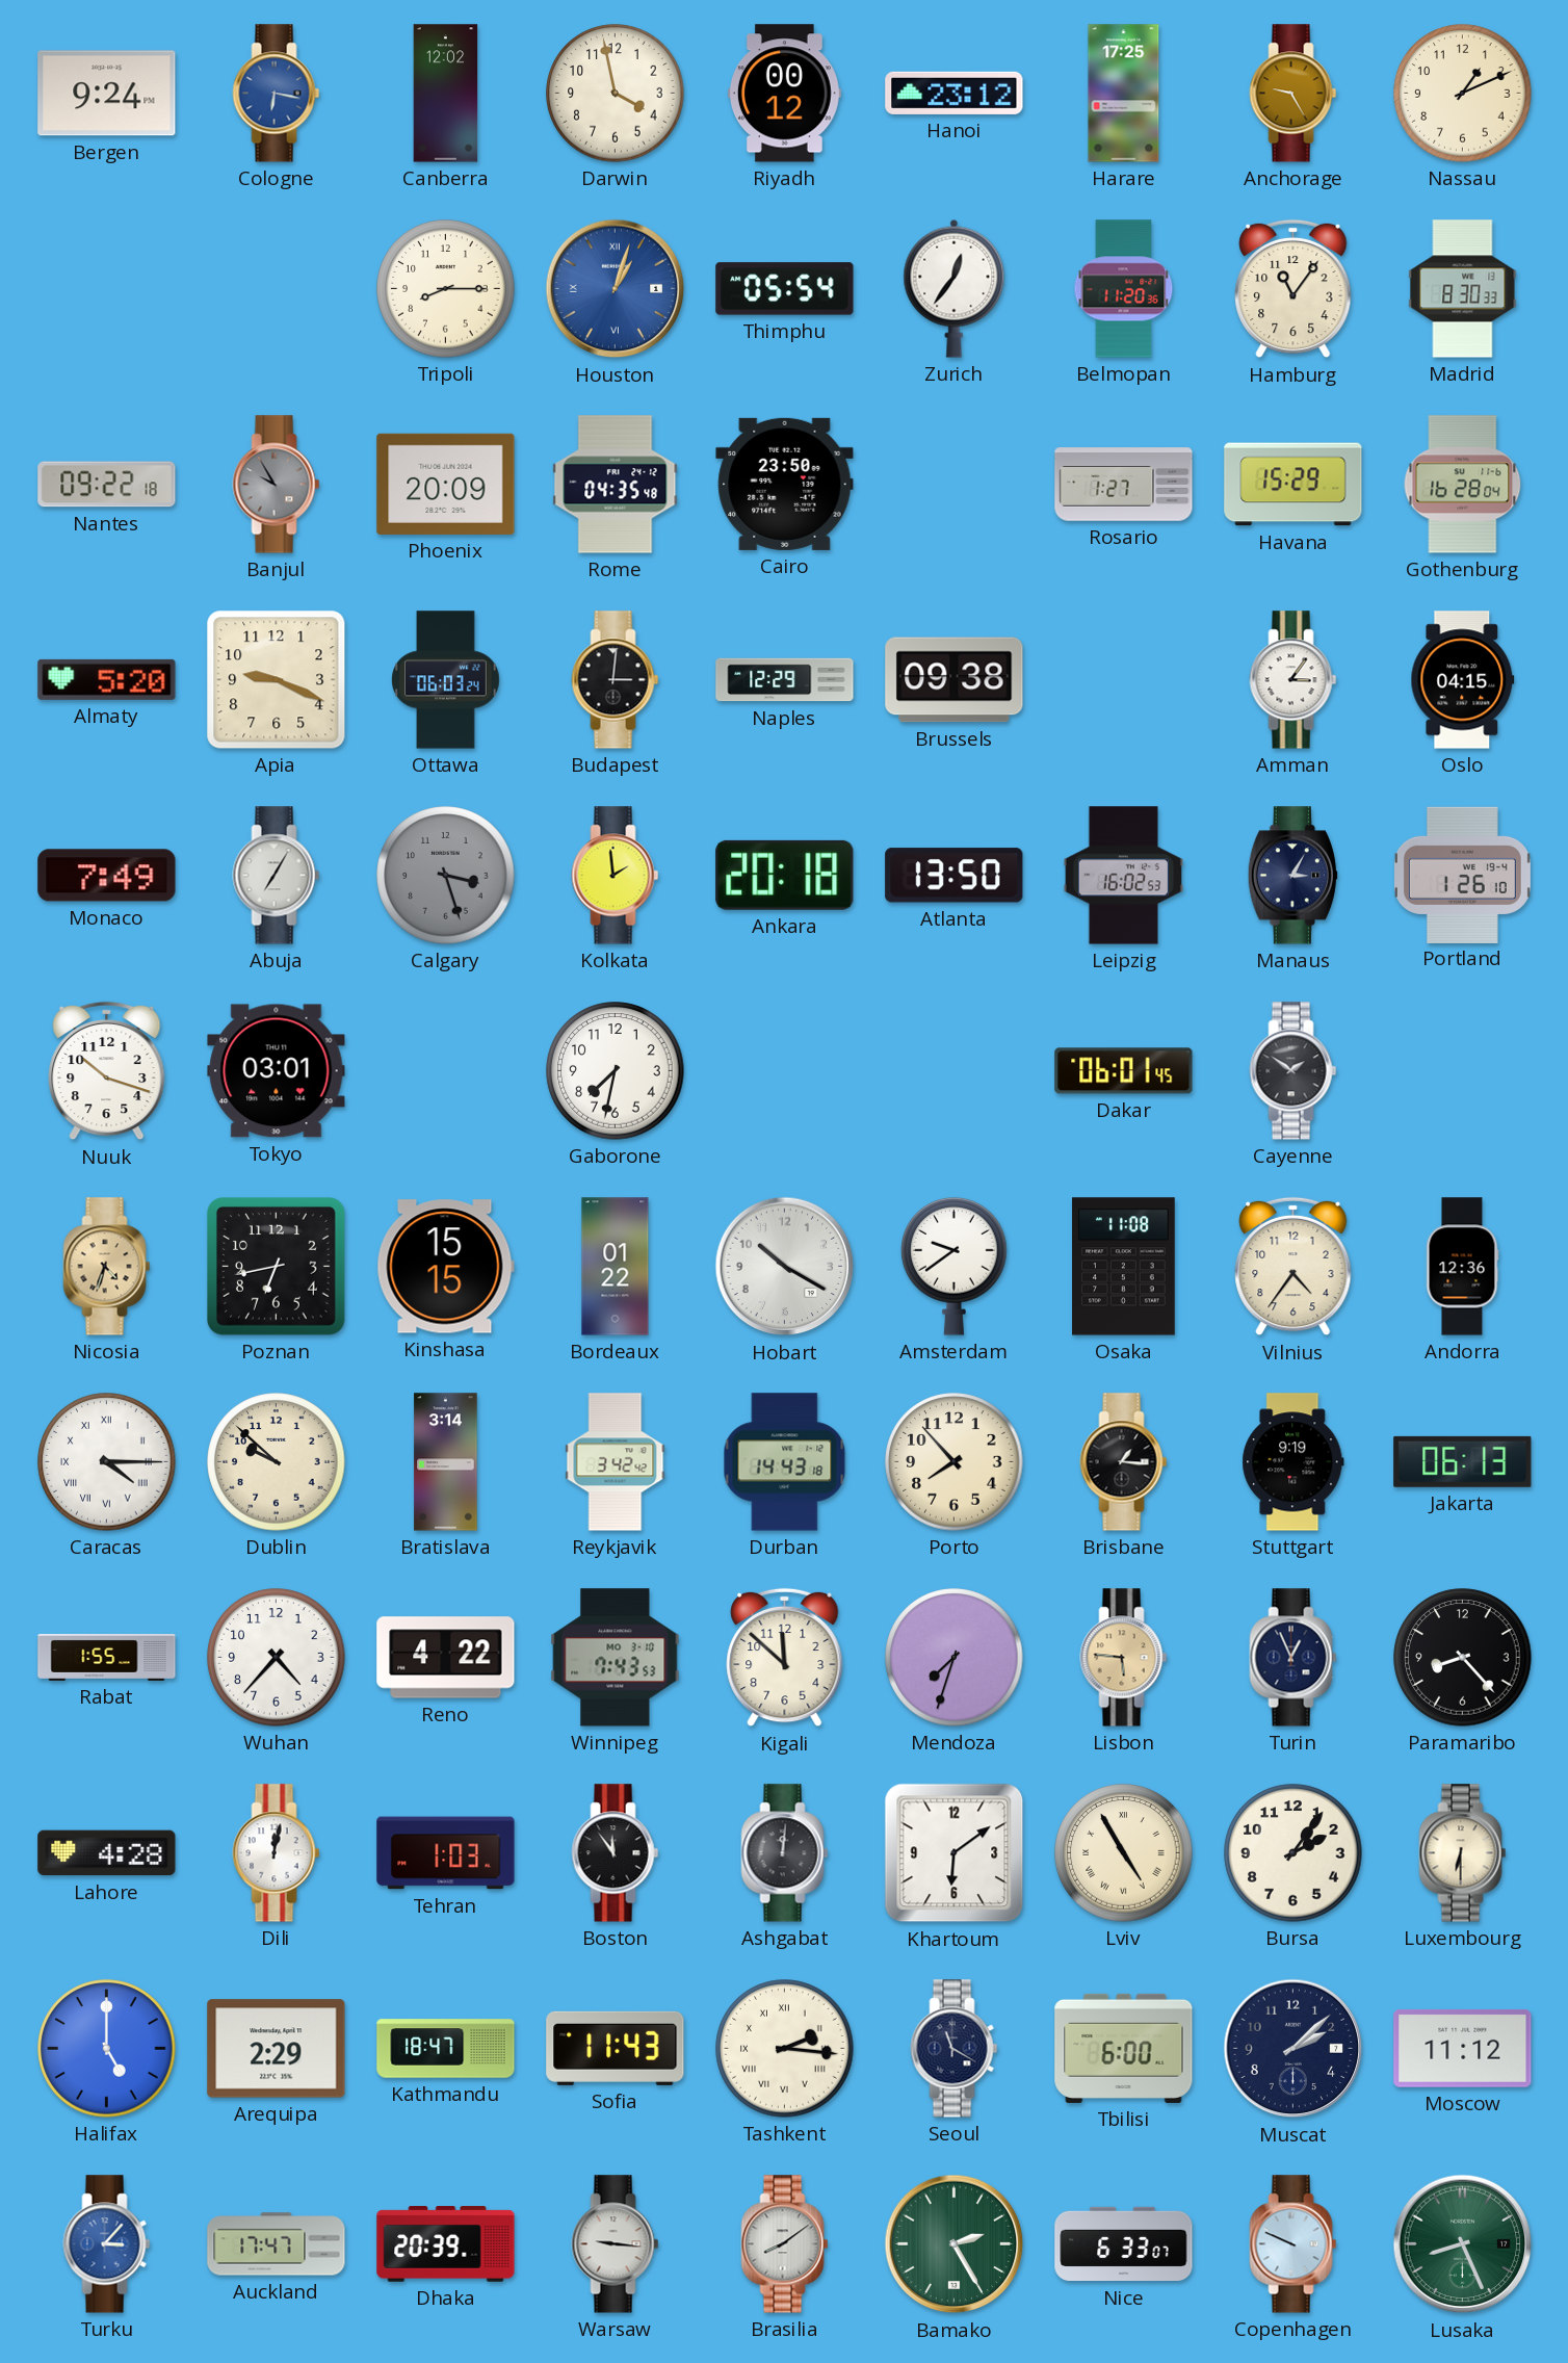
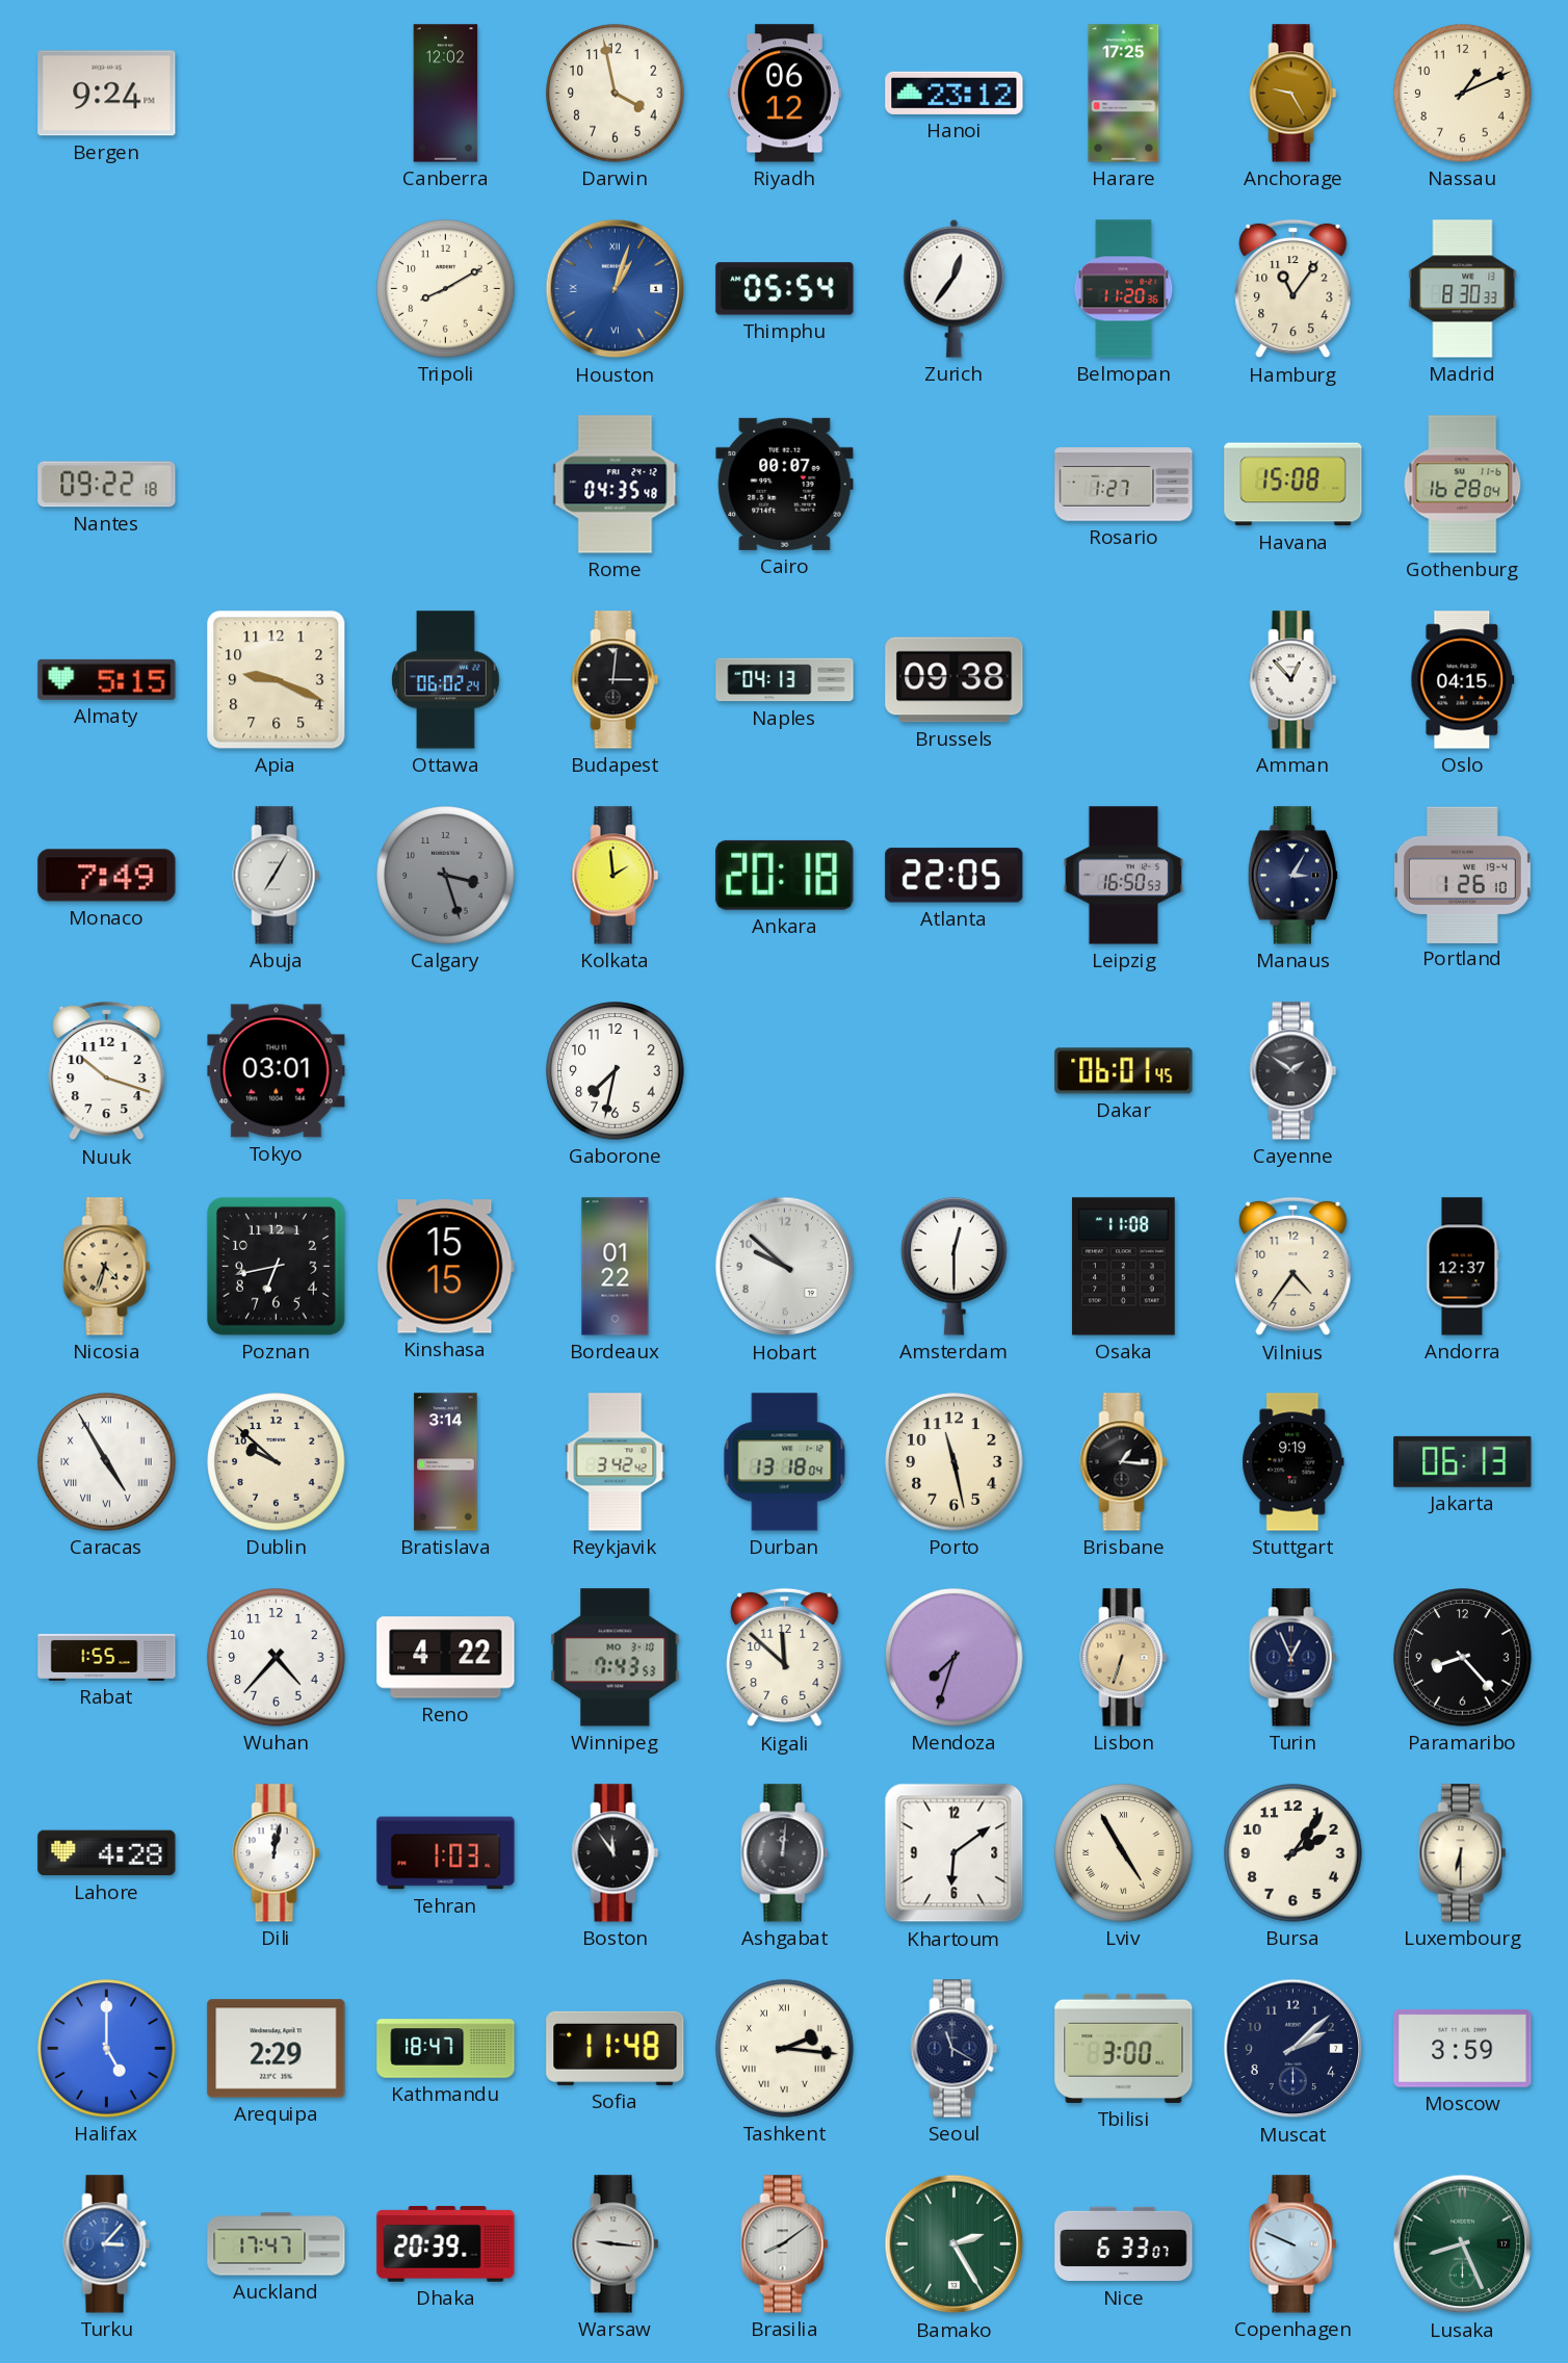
Cologne: 6:17 -> none (277, 94)
Riyadh: 00:12 -> 06:12 (784, 94)
Tripoli: 8:15 -> 8:10 (446, 289)
Banjul: 9:55 -> none (277, 485)
Phoenix: 20:09 -> none (446, 484)
Cairo: 23:50 -> 00:07 (785, 484)
Havana: 15:29 -> 15:08 (1293, 485)
Almaty: 5:20 -> 5:15 (107, 679)
Ottawa: 06:03 -> 06:02 (446, 680)
Naples: 12:29 -> 04:13 (785, 680)
Amman: 3:06 -> 12:53 (1293, 680)
Atlanta: 13:50 -> 22:05 (955, 876)
Leipzig: 16:02 -> 16:50 (1123, 876)
Hobart: 10:20 -> 9:52 (785, 1267)
Amsterdam: 9:39 -> 12:30 (955, 1266)
Andorra: 12:36 -> 12:37 (1462, 1267)
Caracas: 4:15 -> 4:55 (107, 1462)
Durban: 14:43 -> 13:18 (785, 1462)
Porto: 7:53 -> 11:28 (955, 1462)
Lisbon: 5:46 -> 6:33 (1124, 1658)
Sofia: 11:43 -> 11:48 (616, 2048)
Tbilisi: 6:00 -> 3:00 (1124, 2048)
Moscow: 11:12 -> 3:59 (1463, 2049)
